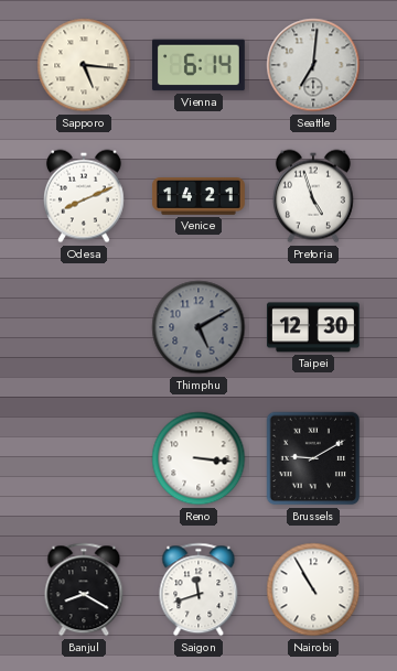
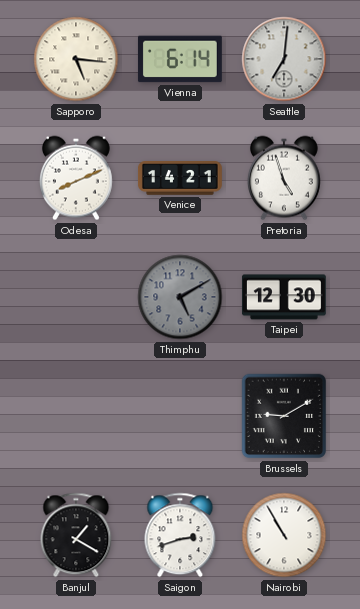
Reno: 3:16 -> none (198, 458)
Banjul: 8:20 -> 1:20 (76, 535)
Saigon: 11:42 -> 2:42 (180, 535)
